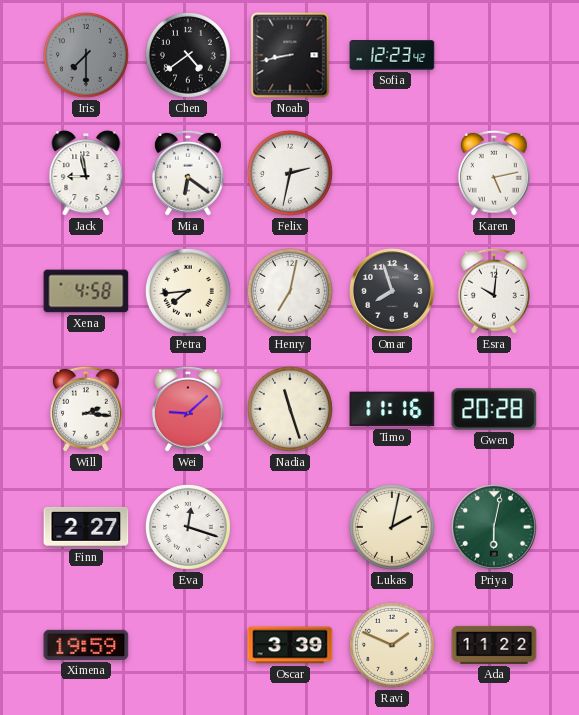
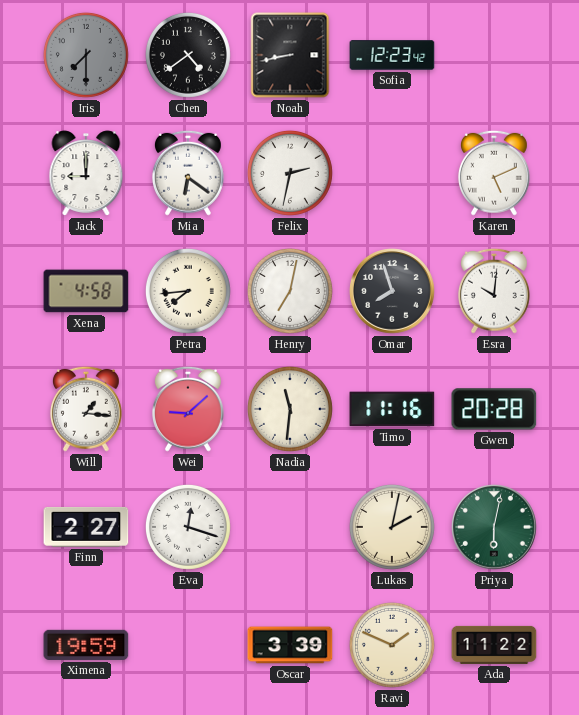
Jack: 8:58 -> 9:00 (86, 173)
Karen: 5:13 -> 5:11 (494, 173)
Will: 2:16 -> 1:16 (86, 409)
Nadia: 11:27 -> 11:31 (290, 409)
